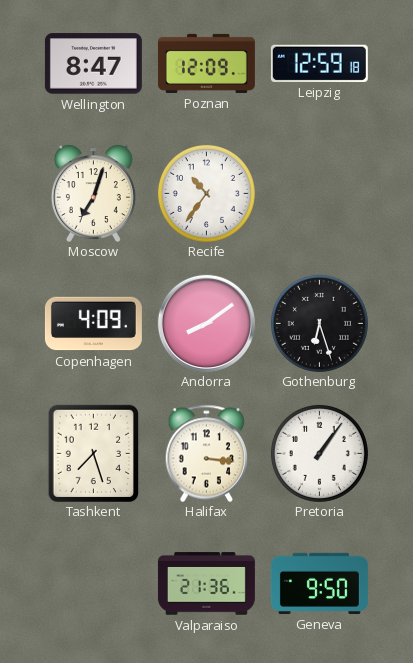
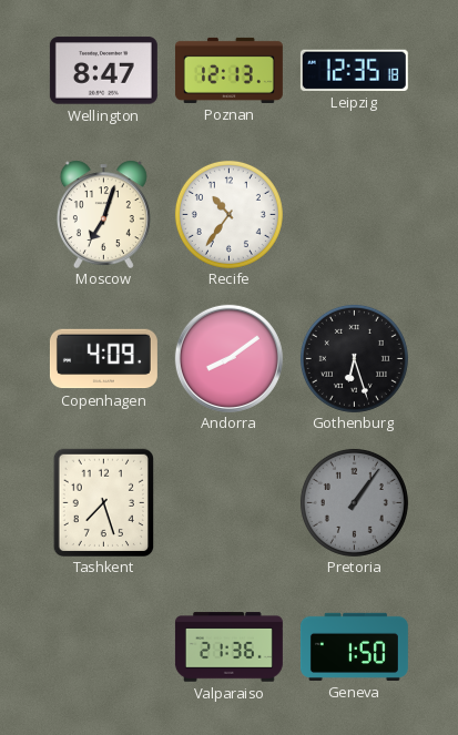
Poznan: 12:09 -> 12:13 (228, 70)
Leipzig: 12:59 -> 12:35 (354, 70)
Halifax: 3:16 -> none (207, 453)
Pretoria dial: white -> grey (354, 502)
Geneva: 9:50 -> 1:50 (354, 646)
